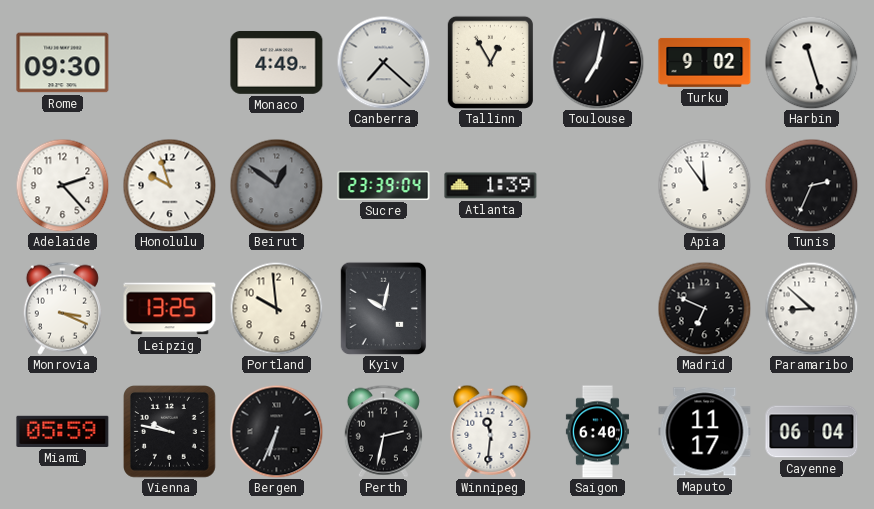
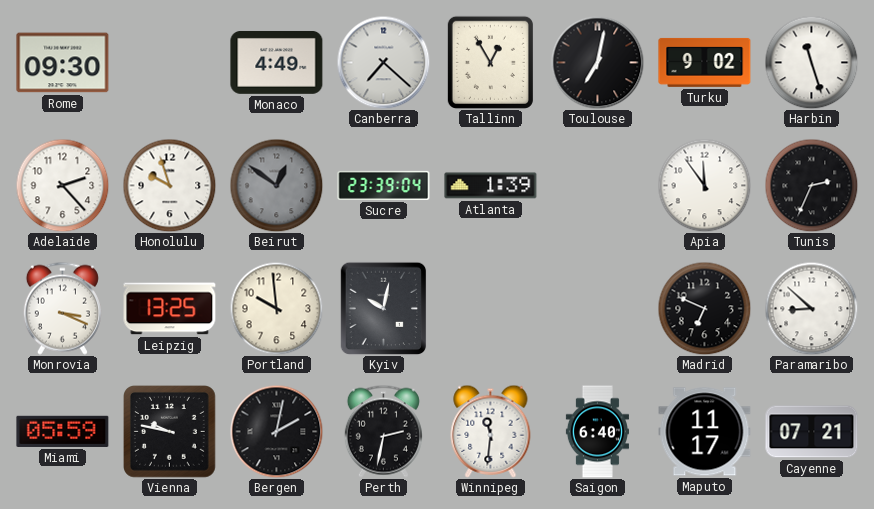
Bergen: 6:34 -> 2:02 (276, 431)
Cayenne: 06:04 -> 07:21 (812, 432)
